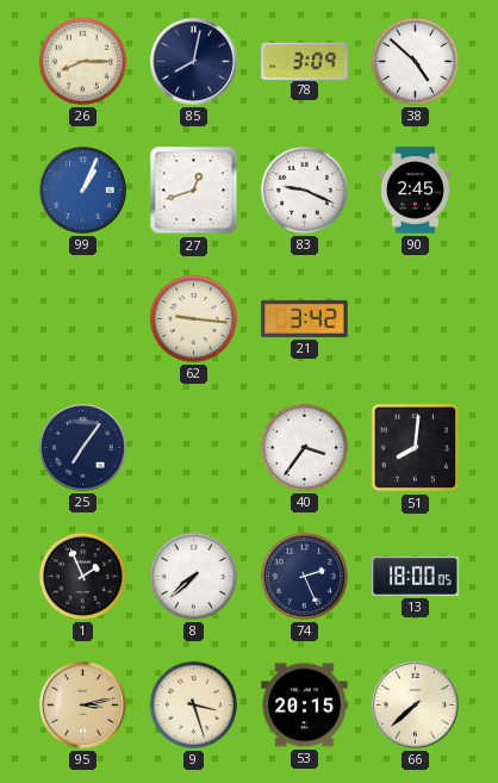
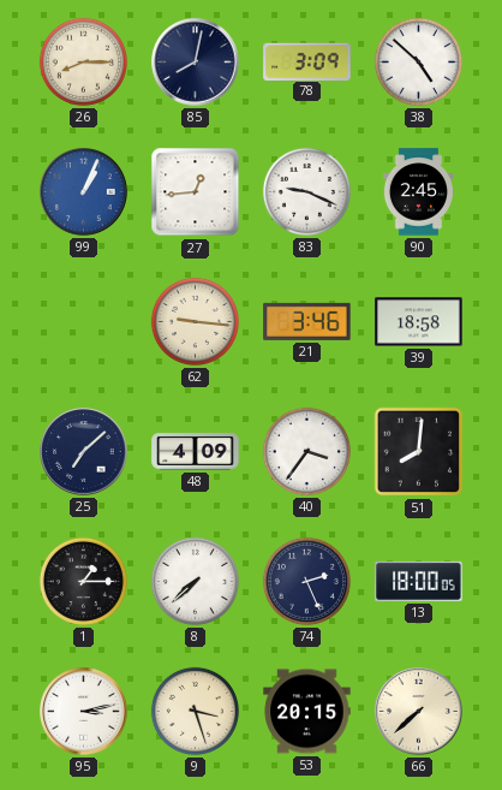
27: 12:42 -> 12:44 (196, 192)
21: 3:42 -> 3:46 (307, 321)
39: none -> 18:58 (419, 322)
25: 7:06 -> 7:08 (84, 452)
48: none -> 4:09 (196, 452)
1: 1:56 -> 1:15 (83, 581)
95 dial: champagne -> white (84, 712)
